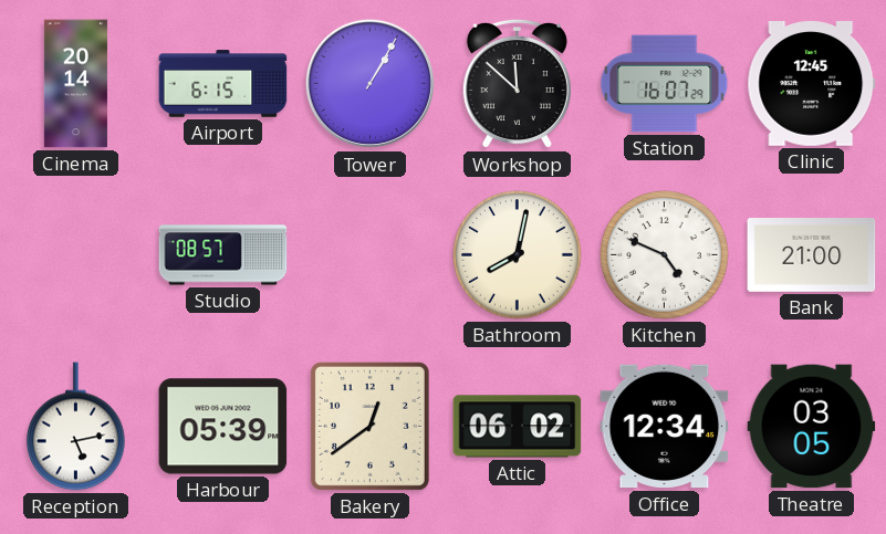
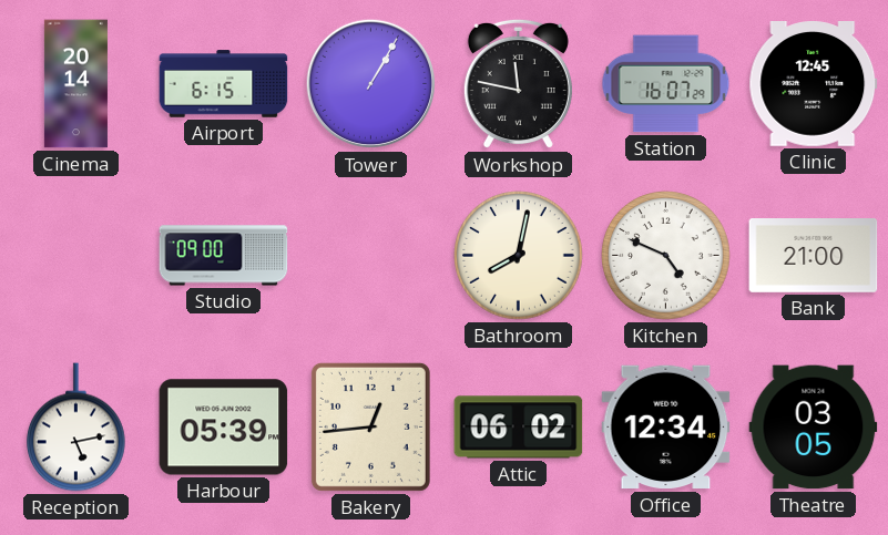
Workshop: 11:52 -> 11:47 (518, 84)
Studio: 08:57 -> 09:00 (224, 256)
Bakery: 12:39 -> 12:44 (370, 426)
